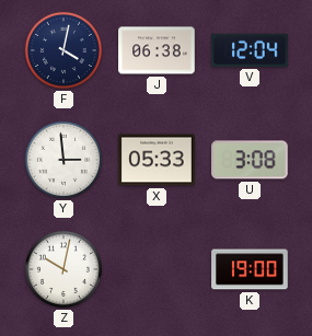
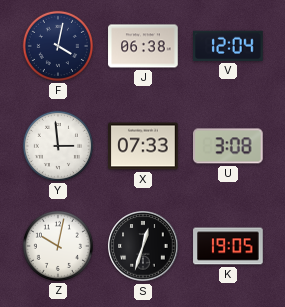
X: 05:33 -> 07:33 (143, 146)
S: none -> 12:33 (143, 246)
K: 19:00 -> 19:05 (228, 246)
